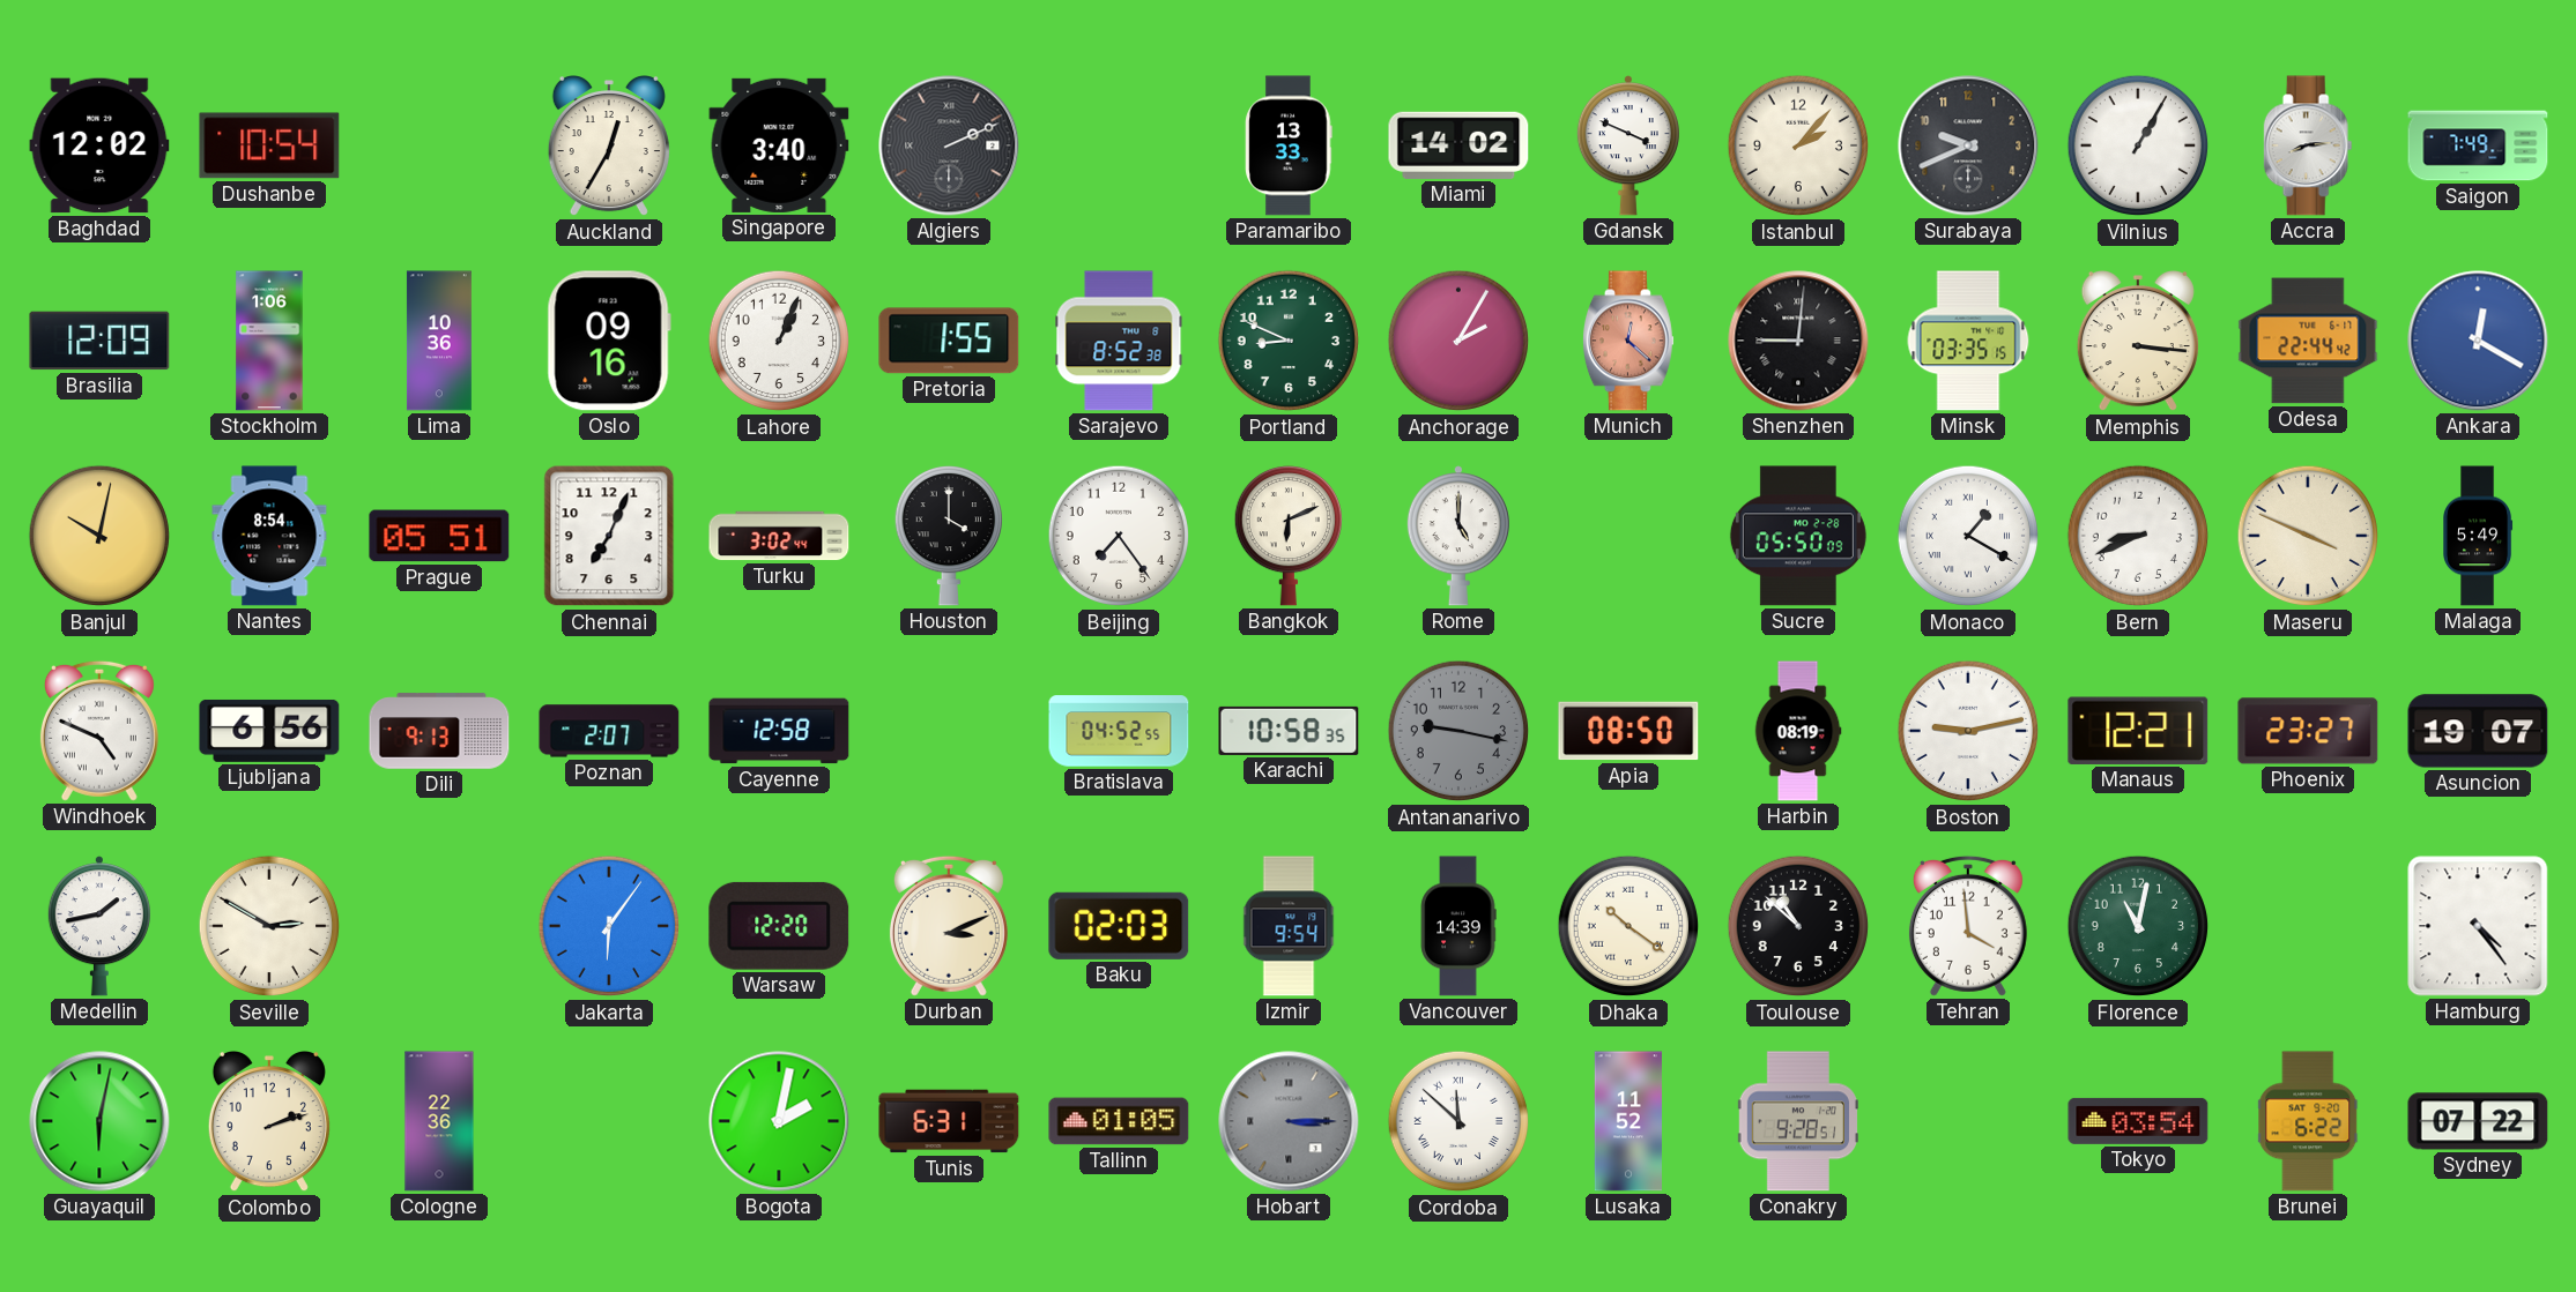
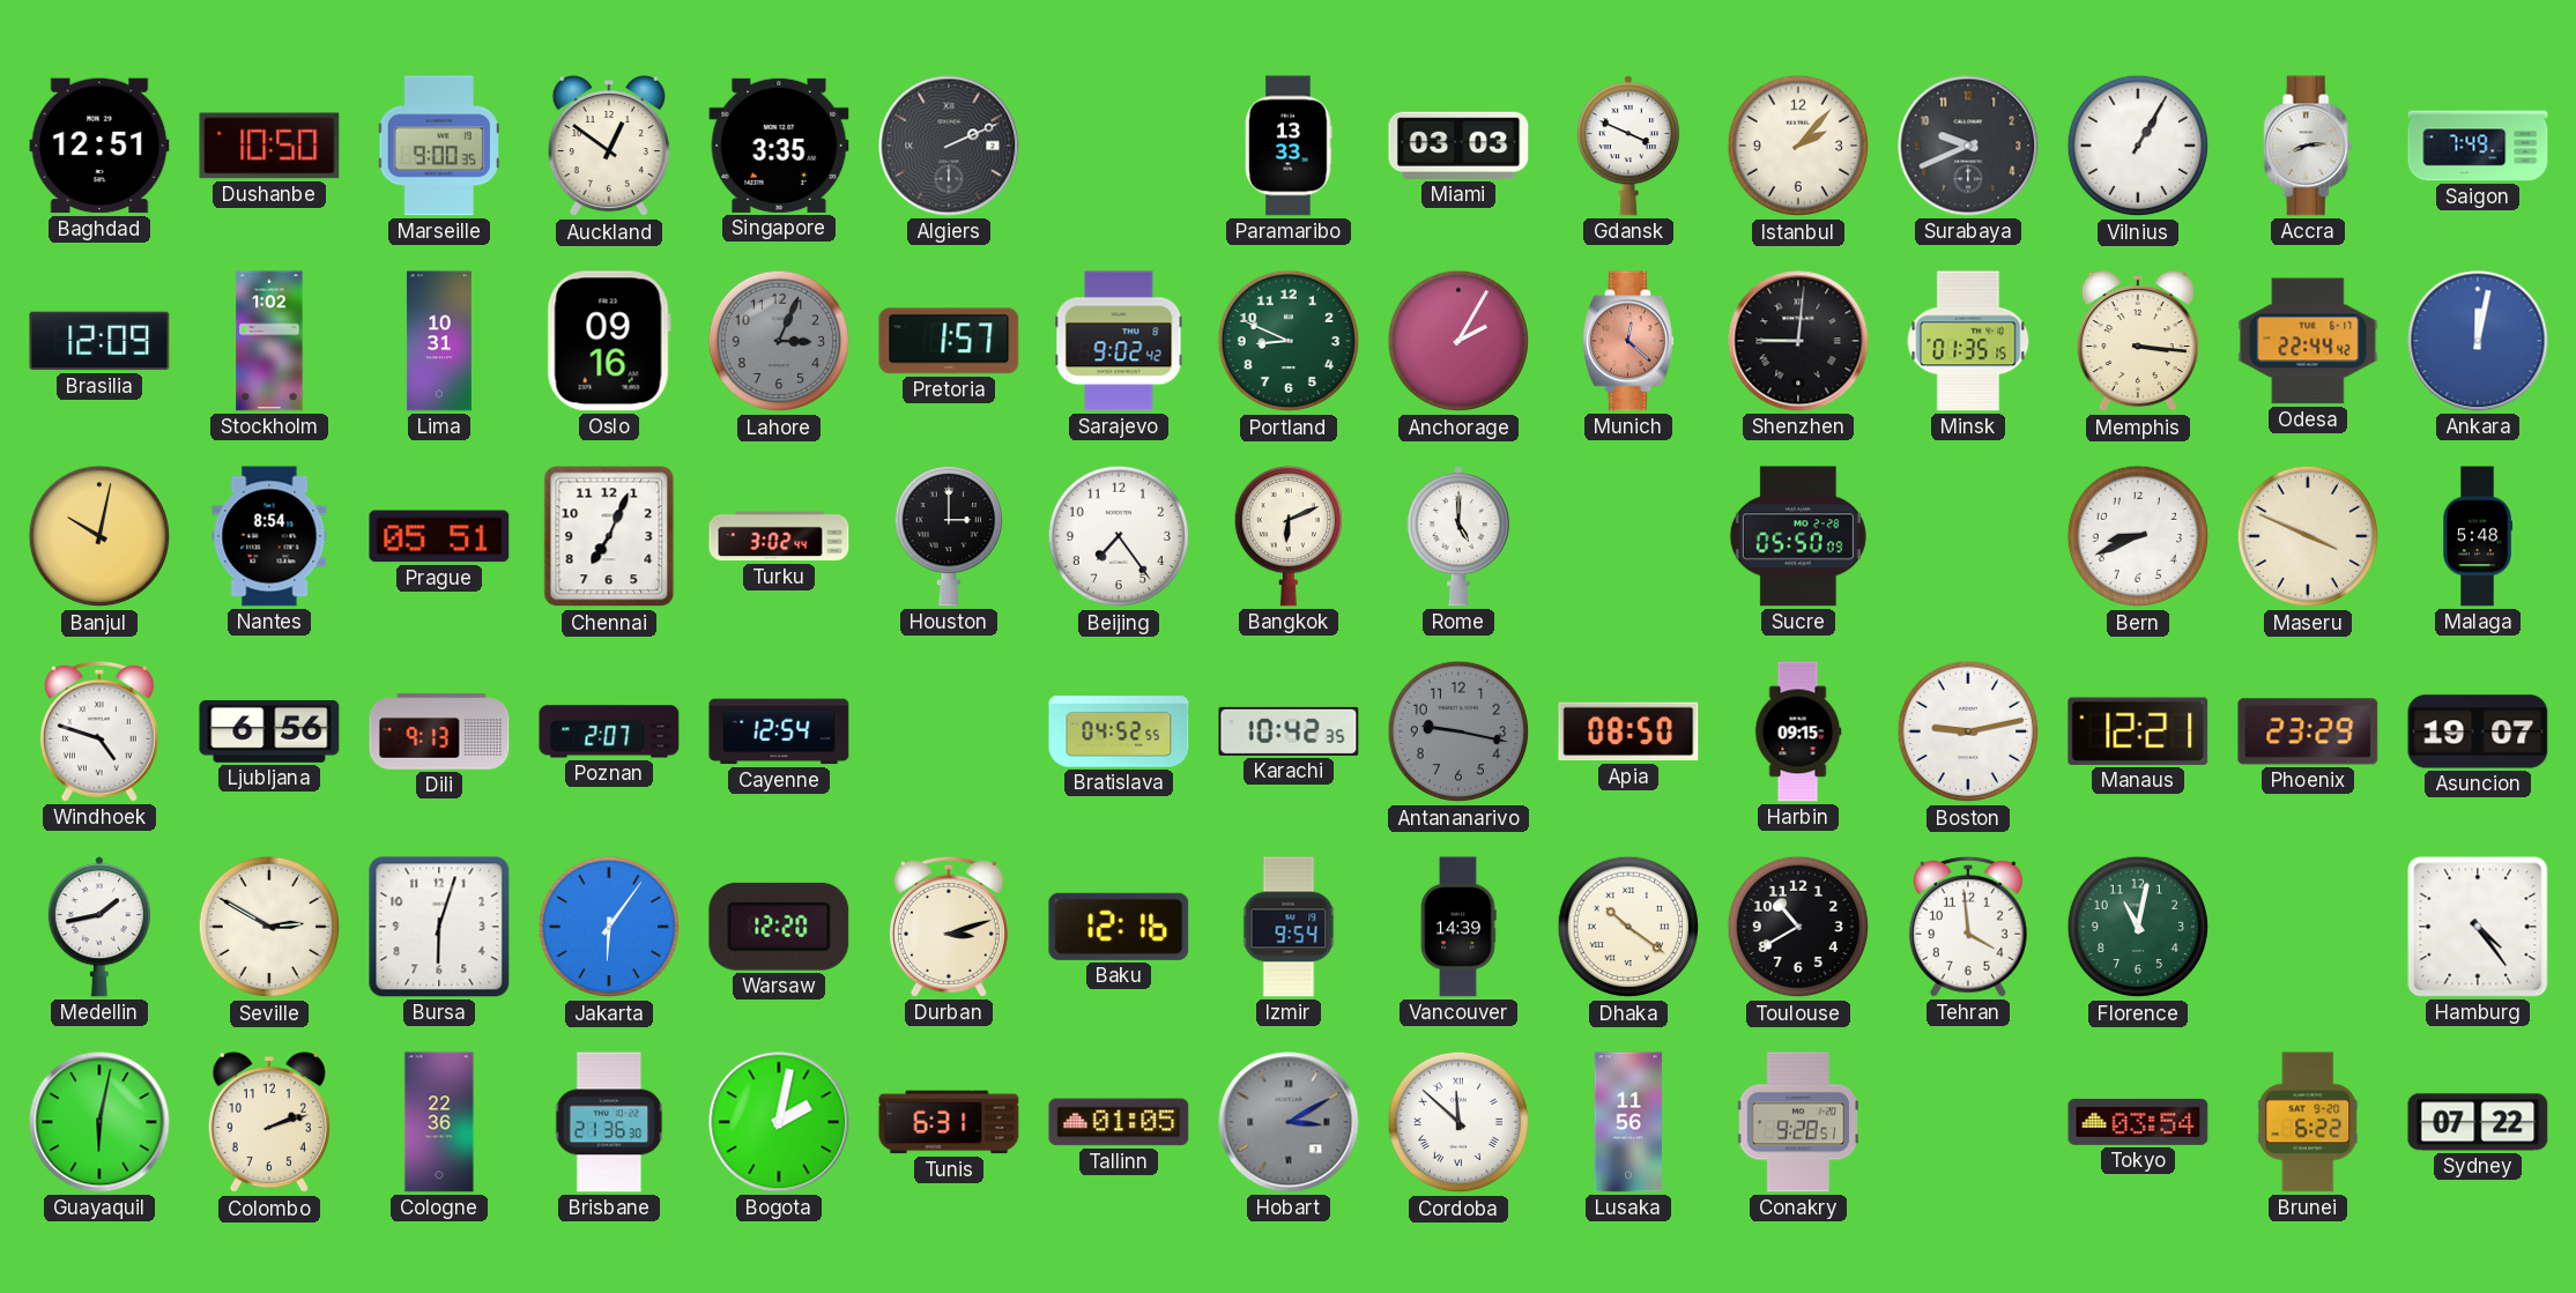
Baghdad: 12:02 -> 12:51 (99, 146)
Dushanbe: 10:54 -> 10:50 (269, 146)
Marseille: none -> 9:00 (439, 146)
Auckland: 12:35 -> 12:51 (609, 147)
Singapore: 3:40 -> 3:35 (779, 146)
Miami: 14:02 -> 03:03 (1458, 146)
Stockholm: 1:06 -> 1:02 (269, 341)
Lima: 10:36 -> 10:31 (439, 341)
Lahore: 1:04 -> 3:04 (779, 341)
Lahore dial: white -> grey (779, 341)
Pretoria: 1:55 -> 1:57 (949, 341)
Sarajevo: 8:52 -> 9:02 (1119, 341)
Minsk: 03:35 -> 01:35 (1968, 341)
Ankara: 12:20 -> 12:02 (2478, 341)
Houston: 4:00 -> 3:00 (948, 536)
Monaco: 1:20 -> none (1968, 536)
Malaga: 5:49 -> 5:48 (2479, 536)
Windhoek: 4:49 -> 4:48 (99, 731)
Cayenne: 12:58 -> 12:54 (779, 731)
Karachi: 10:58 -> 10:42 (1289, 731)
Harbin: 08:19 -> 09:15 (1798, 731)
Phoenix: 23:27 -> 23:29 (2308, 731)
Bursa: none -> 6:03 (439, 927)
Durban: 3:11 -> 3:12 (949, 927)
Baku: 02:03 -> 12:16 (1119, 927)
Toulouse: 10:52 -> 10:40 (1798, 927)
Brisbane: none -> 21:36 (609, 1122)
Hobart: 3:15 -> 3:10 (1289, 1122)
Lusaka: 11:52 -> 11:56 (1627, 1122)
